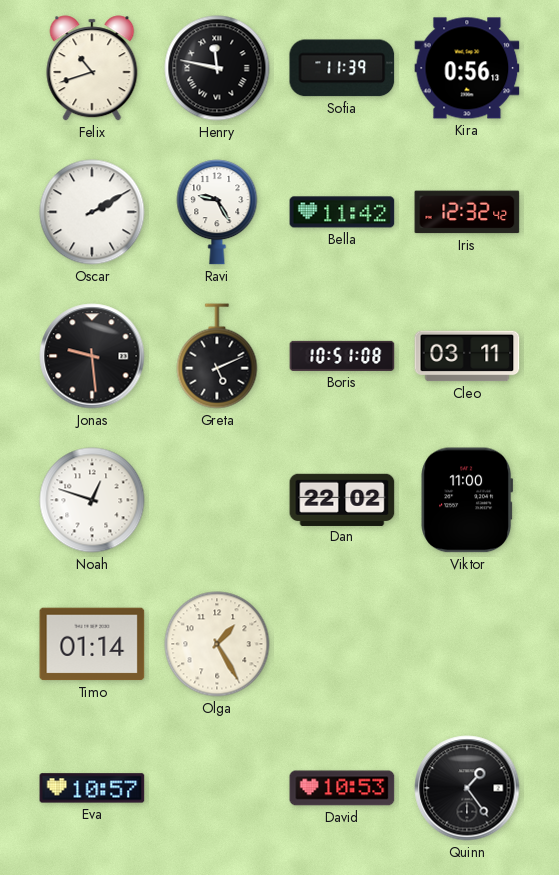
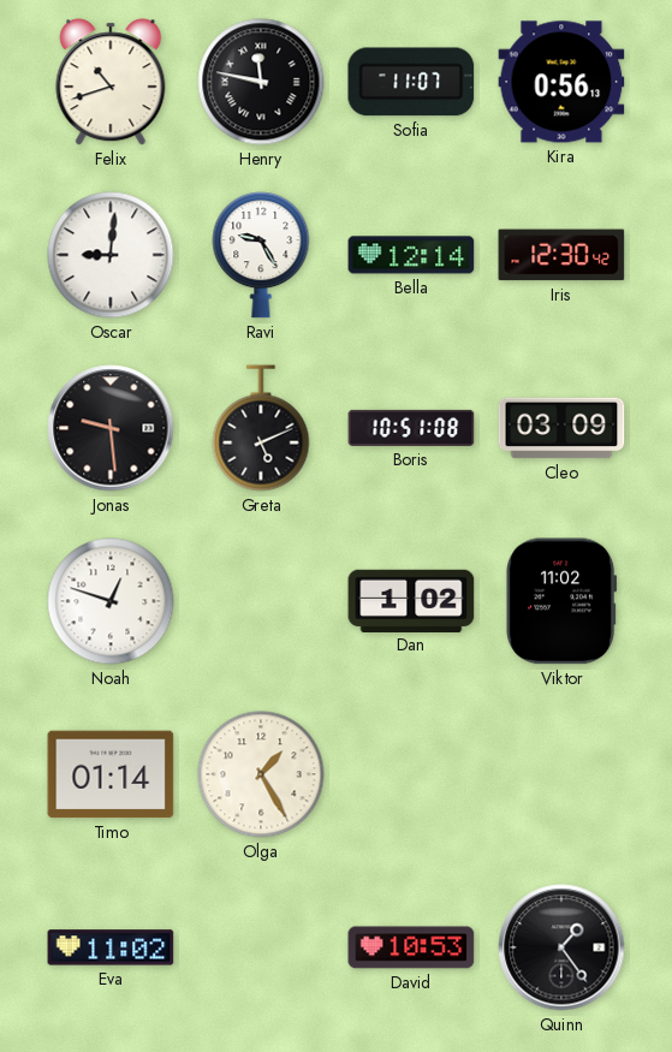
Sofia: 11:39 -> 11:07 (411, 82)
Oscar: 2:10 -> 9:01 (111, 255)
Bella: 11:42 -> 12:14 (411, 255)
Iris: 12:32 -> 12:30 (561, 255)
Cleo: 03:11 -> 03:09 (561, 428)
Dan: 22:02 -> 1:02 (411, 600)
Viktor: 11:00 -> 11:02 (561, 601)
Eva: 10:57 -> 11:02 (111, 947)
